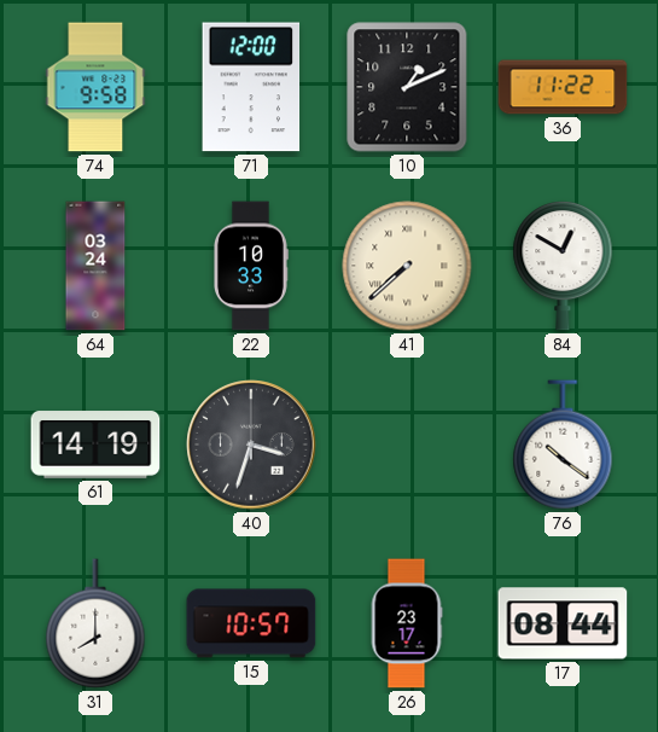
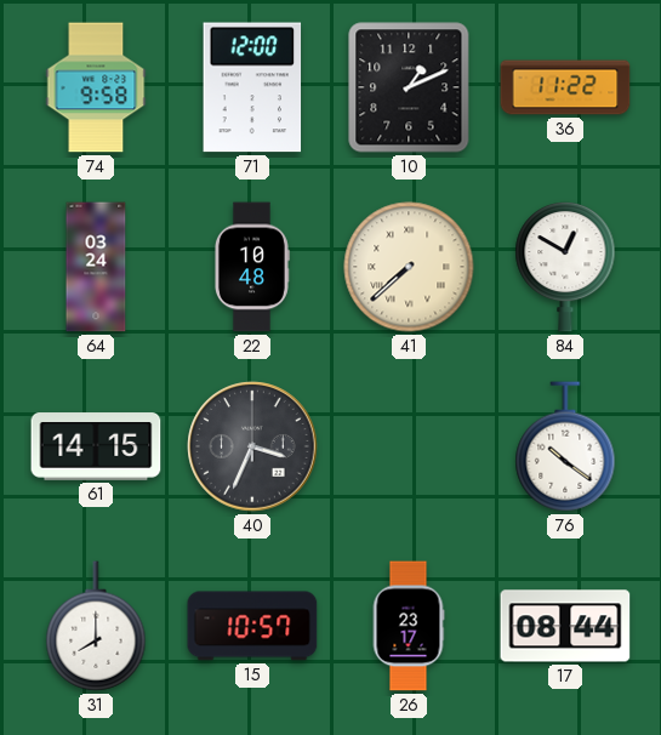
22: 10:33 -> 10:48 (251, 267)
61: 14:19 -> 14:15 (96, 446)
40: 3:33 -> 3:34 (252, 446)
